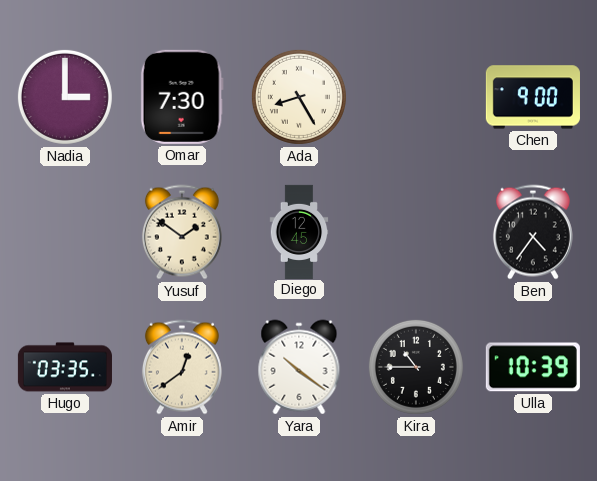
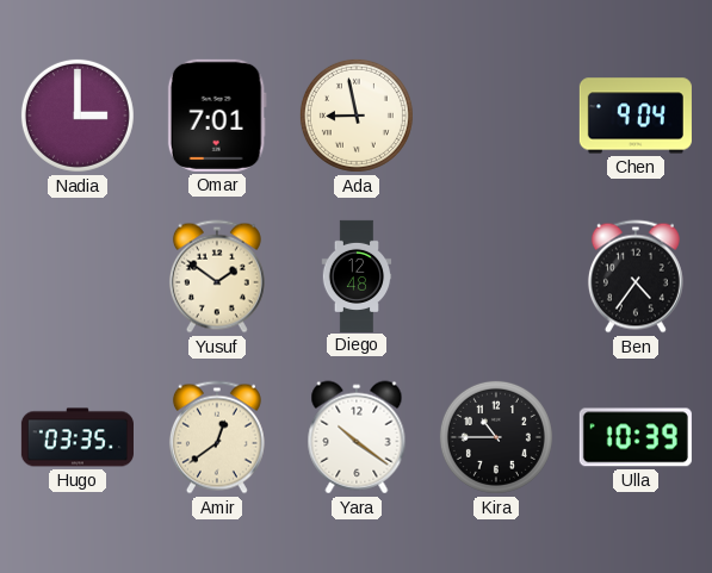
Omar: 7:30 -> 7:01 (217, 116)
Ada: 8:25 -> 8:58 (357, 116)
Chen: 9:00 -> 9:04 (636, 116)
Diego: 12:45 -> 12:48 (357, 275)
